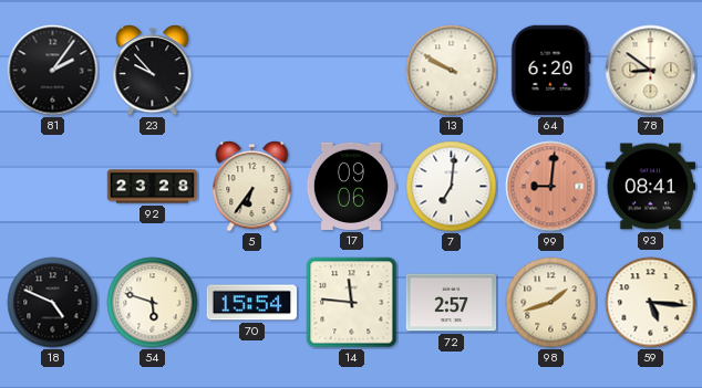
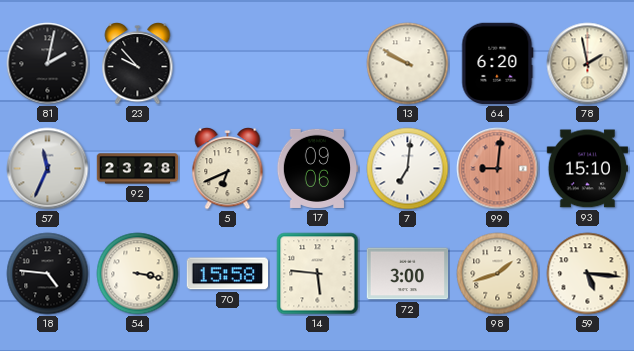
81: 2:06 -> 2:02 (48, 64)
78: 8:51 -> 1:58 (588, 64)
57: none -> 11:34 (48, 169)
5: 6:36 -> 6:41 (228, 169)
93: 08:41 -> 15:10 (587, 169)
18: 4:49 -> 4:46 (48, 274)
54: 5:48 -> 3:17 (138, 274)
70: 15:54 -> 15:58 (227, 274)
14: 11:46 -> 5:46 (318, 274)
72: 2:57 -> 3:00 (408, 274)
